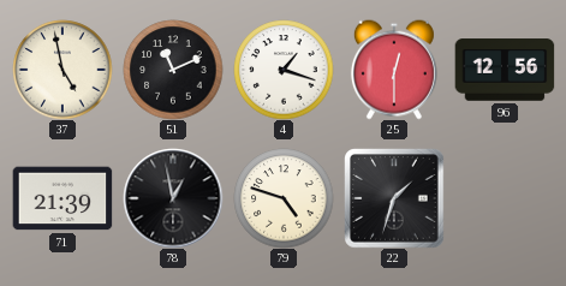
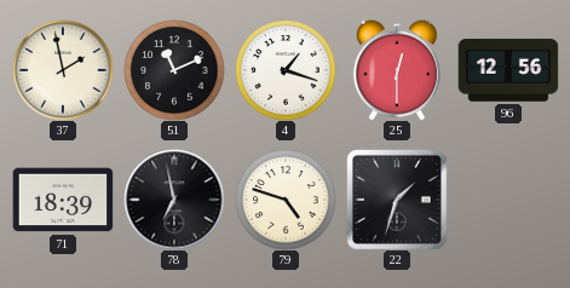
37: 4:58 -> 1:58 (63, 70)
71: 21:39 -> 18:39 (63, 200)
78: 12:58 -> 6:58 (174, 200)
